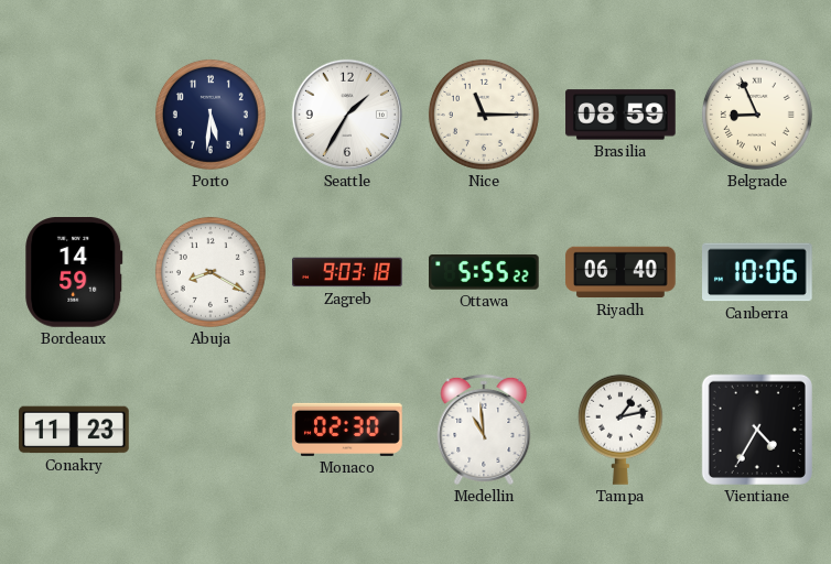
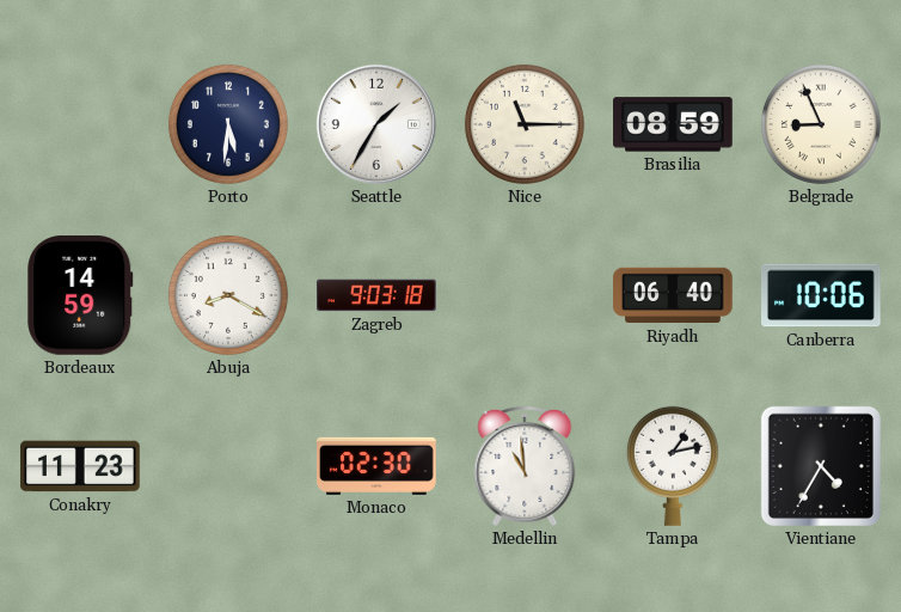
Ottawa: 5:55 -> none (484, 272)
